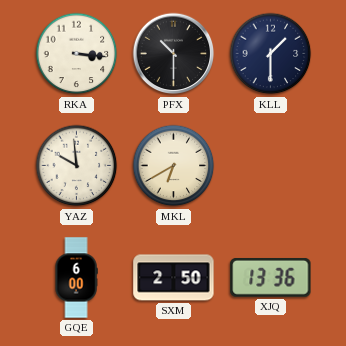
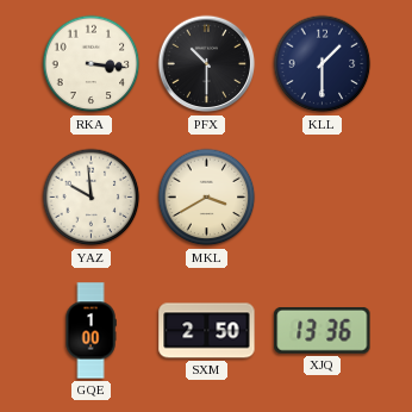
MKL: 6:40 -> 3:40 (207, 198)
GQE: 6:00 -> 1:00 (90, 331)
